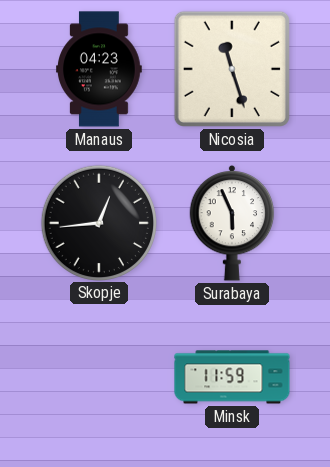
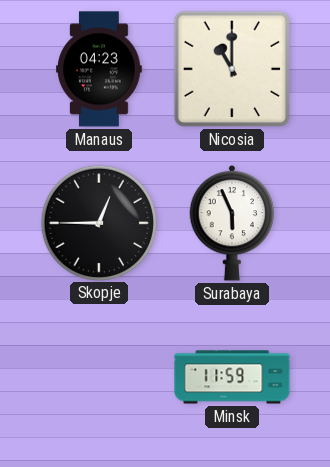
Nicosia: 11:27 -> 11:00 (232, 69)
Skopje: 12:44 -> 12:45 (98, 222)
